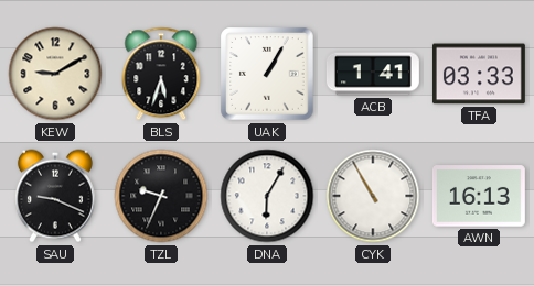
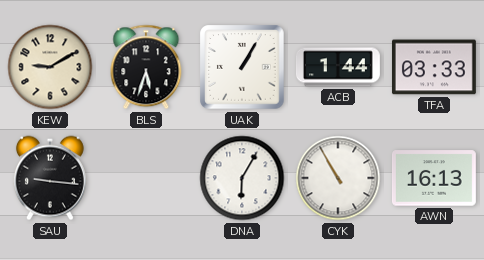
ACB: 1:41 -> 1:44 (338, 67)
SAU: 9:19 -> 9:16 (50, 178)
TZL: 9:34 -> none (161, 196)
